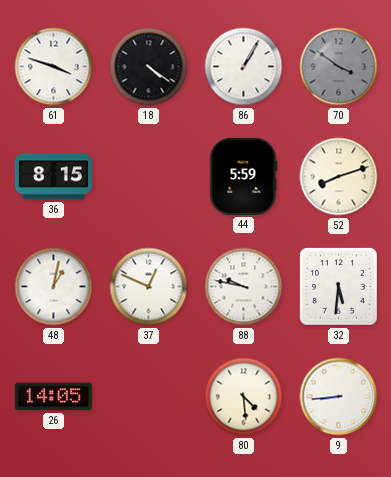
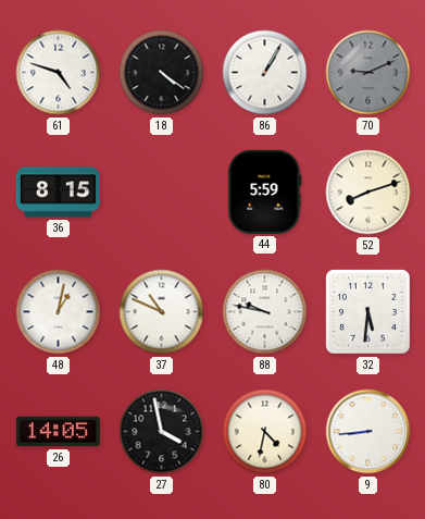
61: 3:48 -> 4:48 (59, 73)
70: 3:51 -> 9:11 (368, 73)
37: 12:49 -> 10:49 (162, 312)
27: none -> 3:58 (162, 432)
80: 4:29 -> 4:32 (265, 432)
